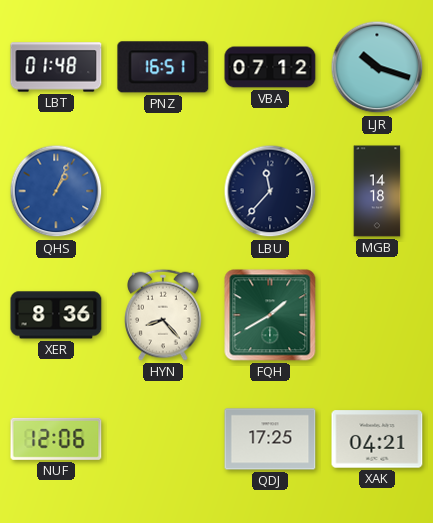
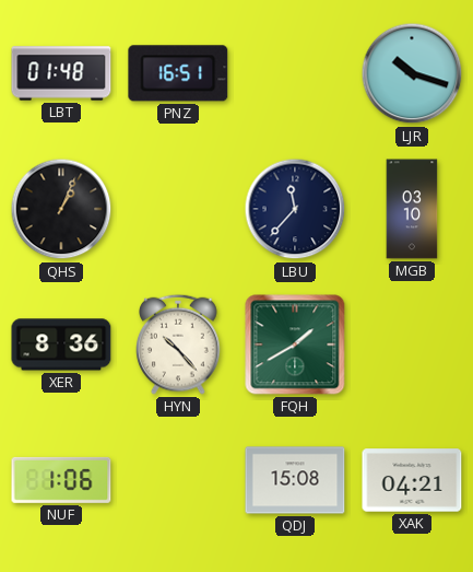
VBA: 07:12 -> none (270, 67)
QHS dial: blue -> black (61, 209)
MGB: 14:18 -> 03:10 (412, 209)
HYN: 8:23 -> 10:23 (179, 345)
NUF: 12:06 -> 1:06 (61, 480)
QDJ: 17:25 -> 15:08 (295, 480)
